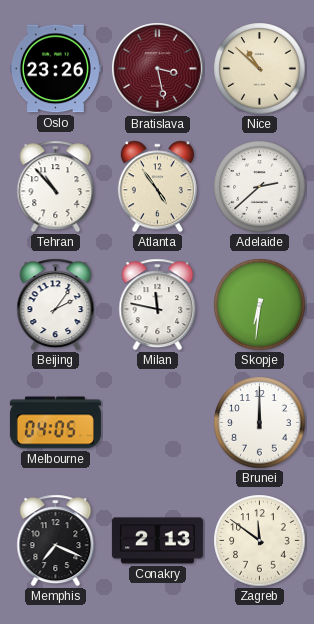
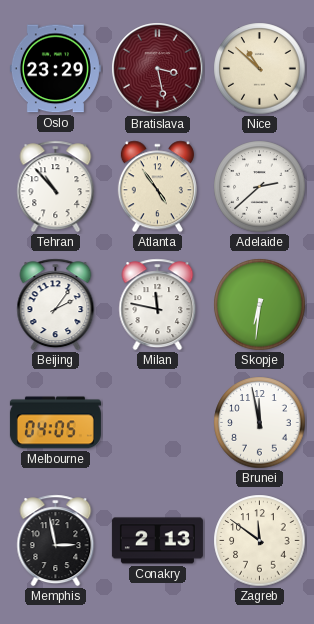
Oslo: 23:26 -> 23:29 (55, 69)
Brunei: 12:00 -> 11:58 (260, 423)
Memphis: 7:19 -> 2:58 (56, 541)
